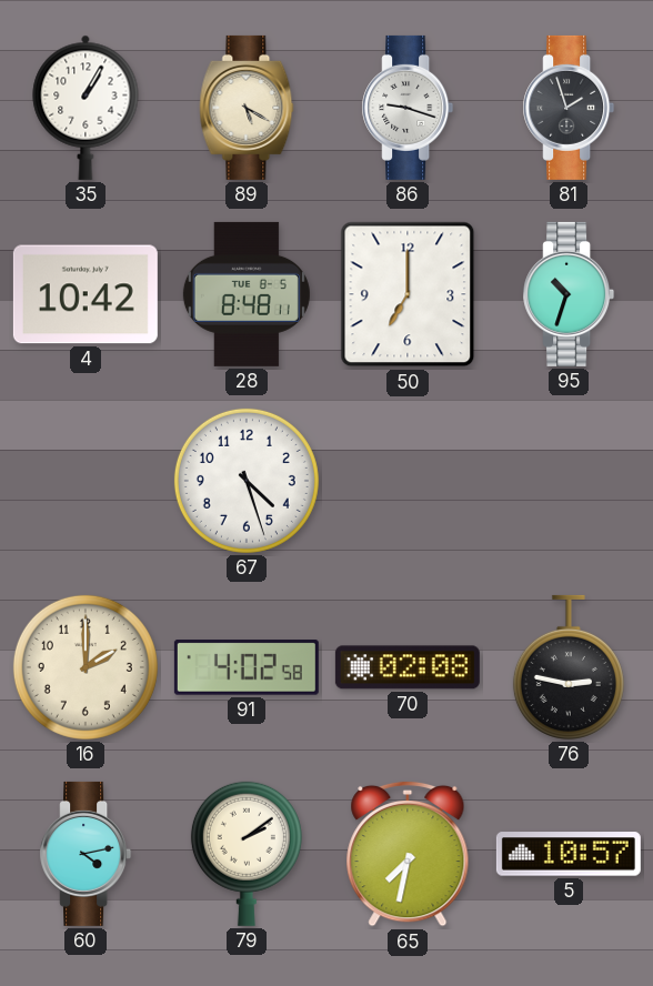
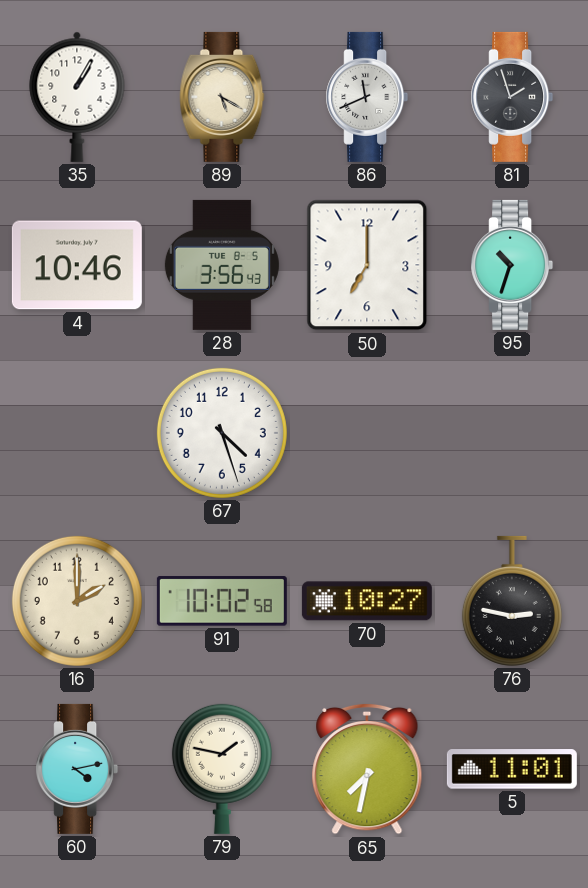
86: 9:18 -> 11:41 (367, 97)
4: 10:42 -> 10:46 (77, 265)
28: 8:48 -> 3:56 (222, 265)
91: 4:02 -> 10:02 (222, 601)
70: 02:08 -> 10:27 (367, 601)
79: 2:09 -> 1:47 (222, 769)
5: 10:57 -> 11:01 (512, 769)
